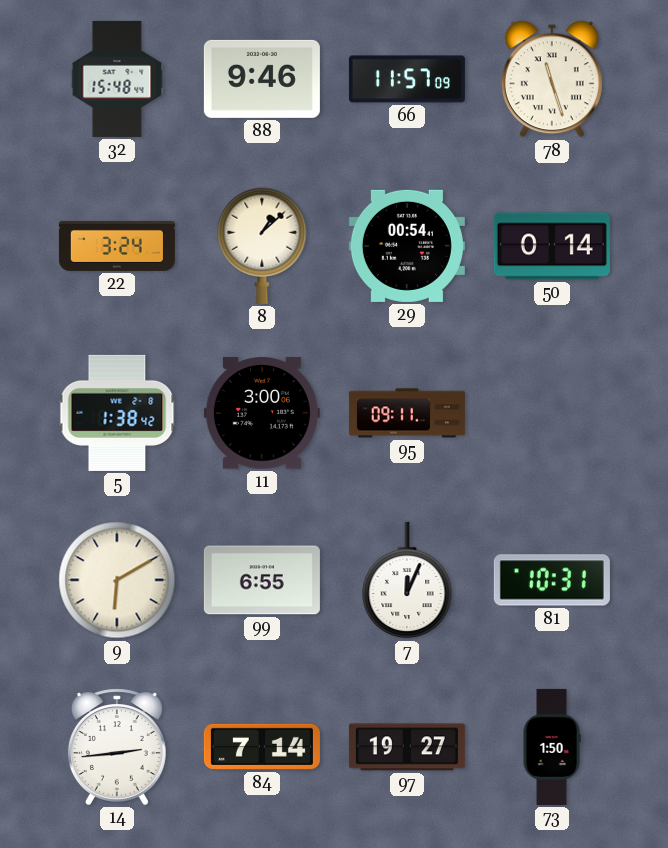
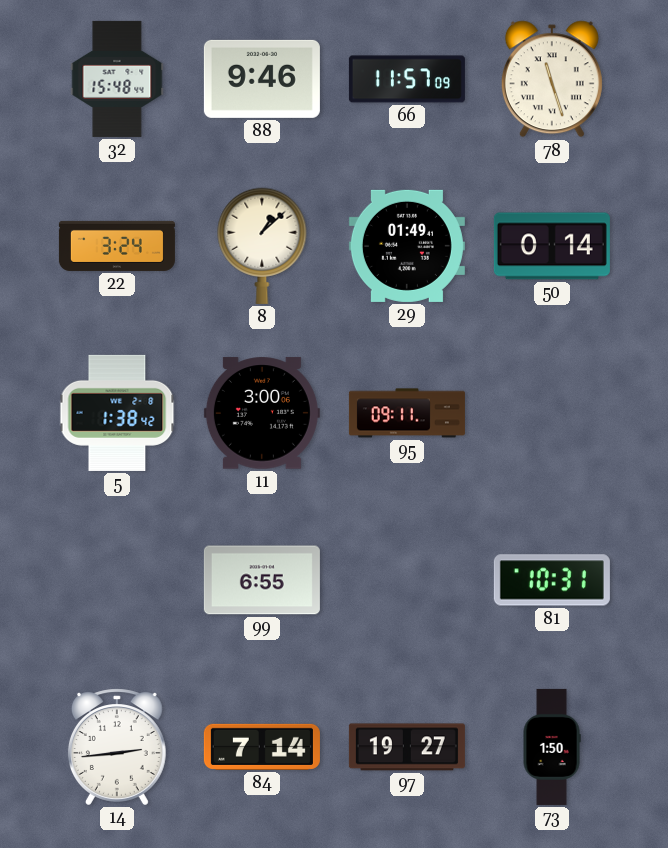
29: 00:54 -> 01:49 (407, 246)
9: 6:10 -> none (117, 580)
7: 12:04 -> none (407, 580)
